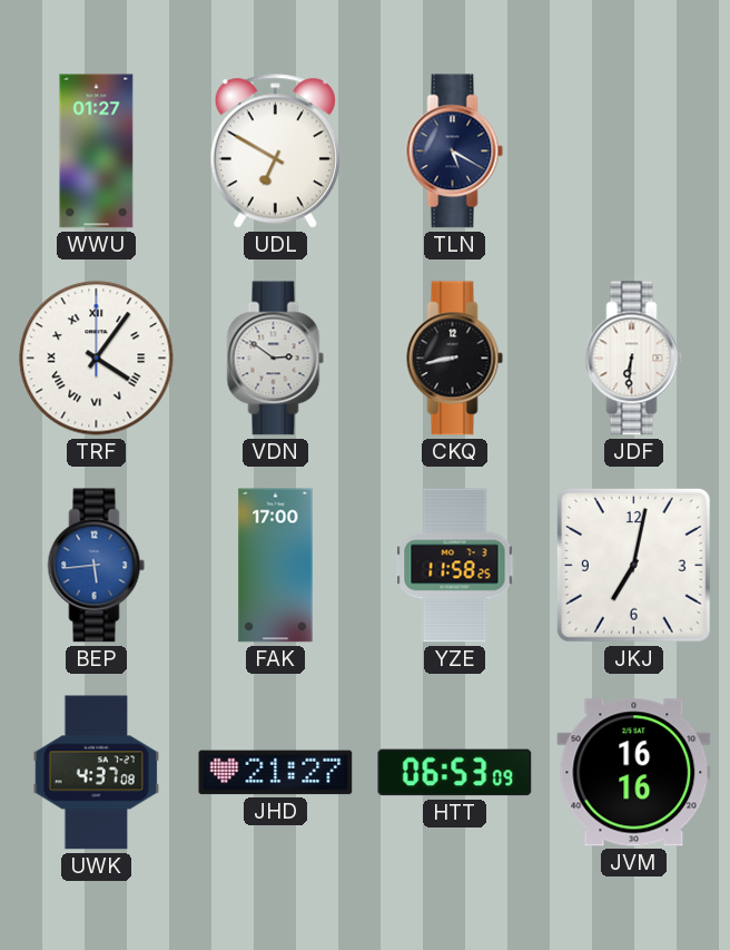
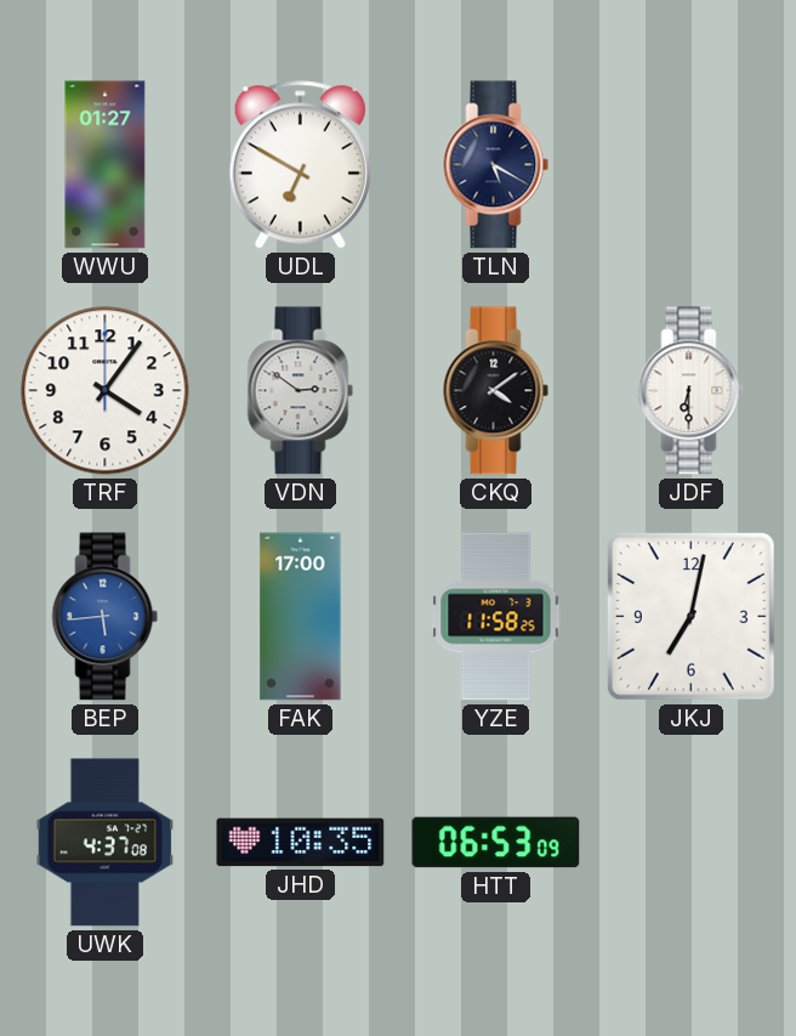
TRF numerals: Roman -> Arabic (106, 391)
CKQ: 8:43 -> 4:09 (496, 391)
JDF: 6:31 -> 6:30 (692, 391)
JHD: 21:27 -> 10:35 (301, 843)
JVM: 16:16 -> none (634, 773)
